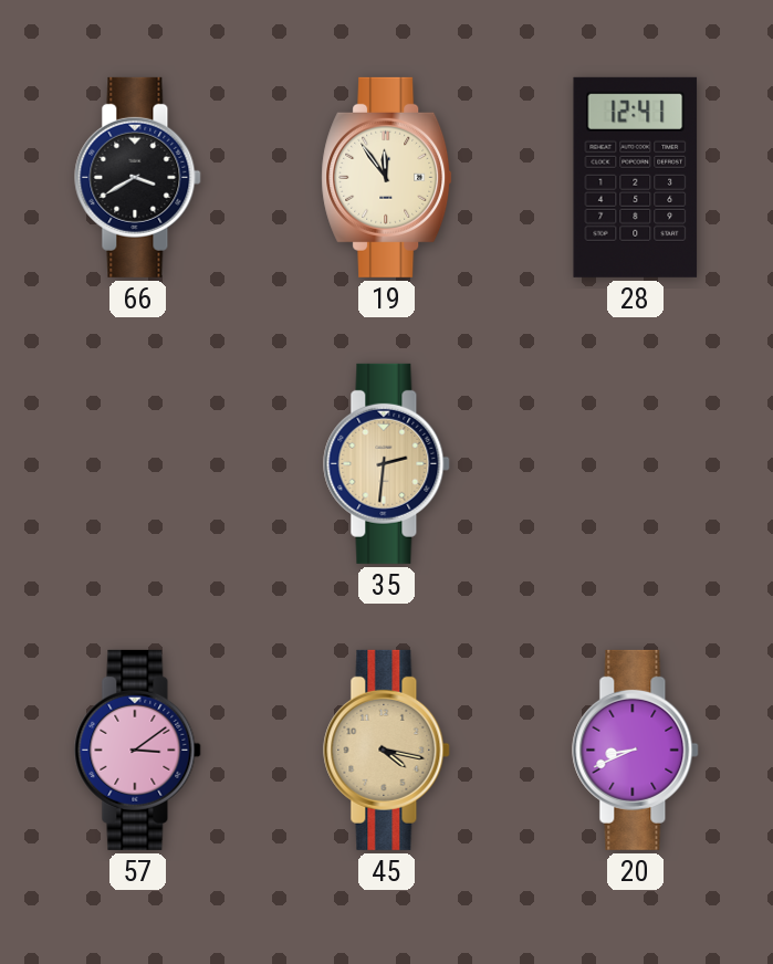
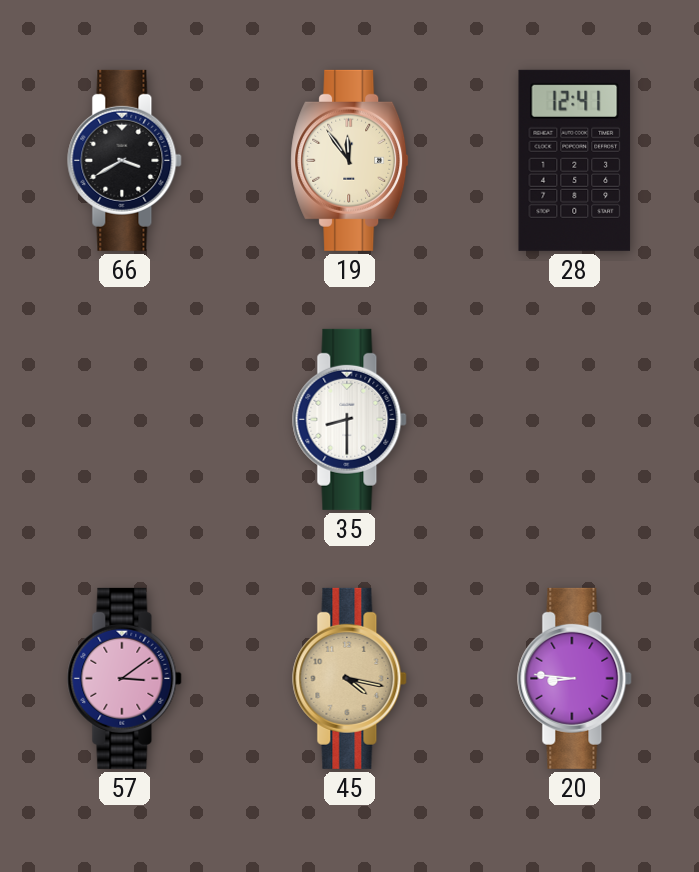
35: 2:31 -> 8:30 (350, 419)
35 dial: champagne -> white (350, 419)
20: 8:41 -> 8:46 (575, 678)
